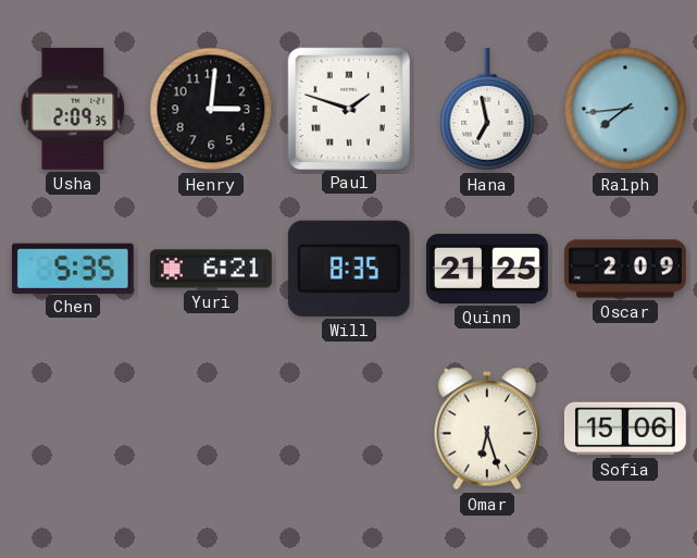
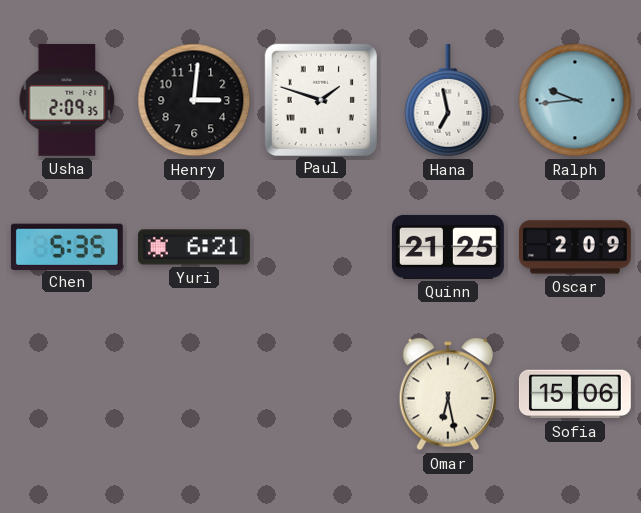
Ralph: 7:44 -> 9:44 (575, 100)
Will: 8:35 -> none (349, 269)
Omar: 6:27 -> 6:28 (447, 394)
